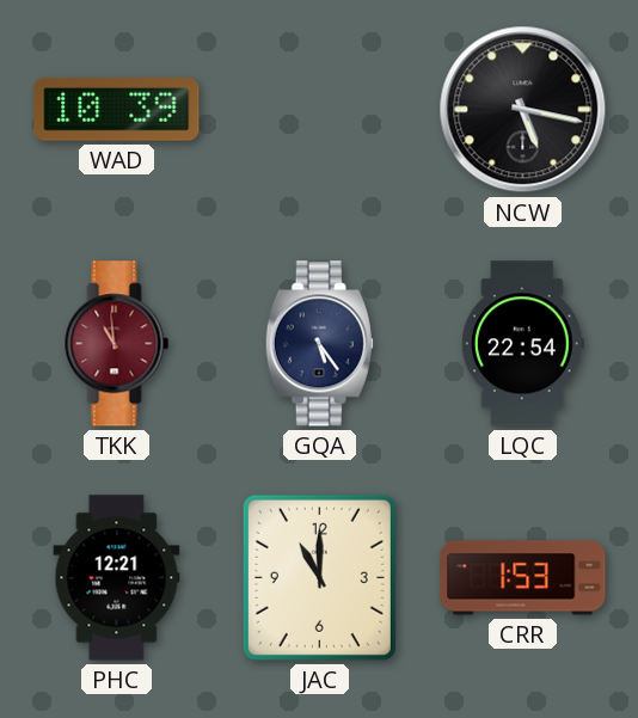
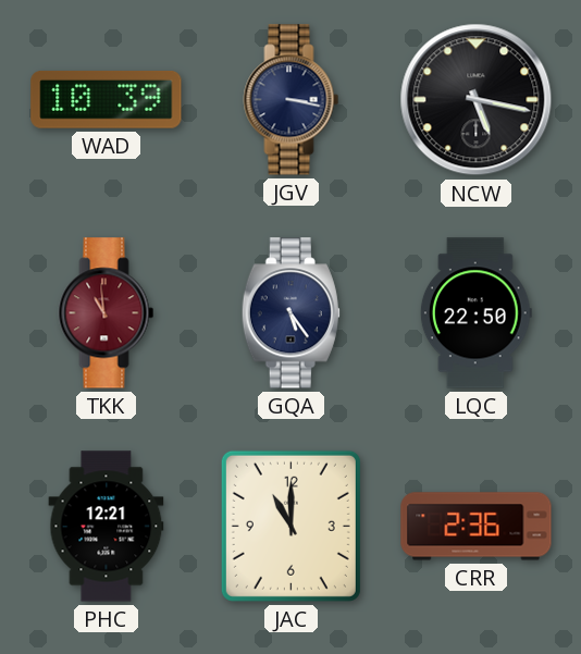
JGV: none -> 3:17 (292, 100)
LQC: 22:54 -> 22:50 (475, 313)
CRR: 1:53 -> 2:36 (477, 527)
